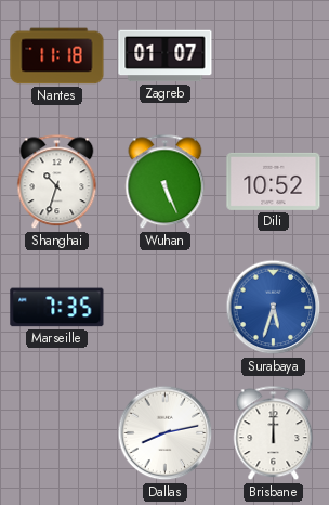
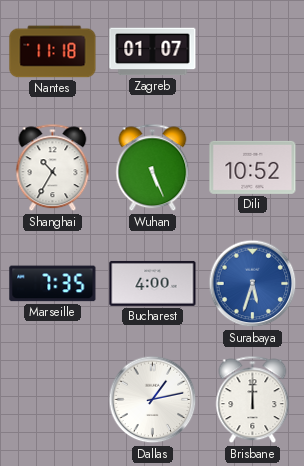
Shanghai: 10:33 -> 10:35 (53, 168)
Bucharest: none -> 4:00 (153, 283)
Dallas: 8:13 -> 1:13 (153, 400)
